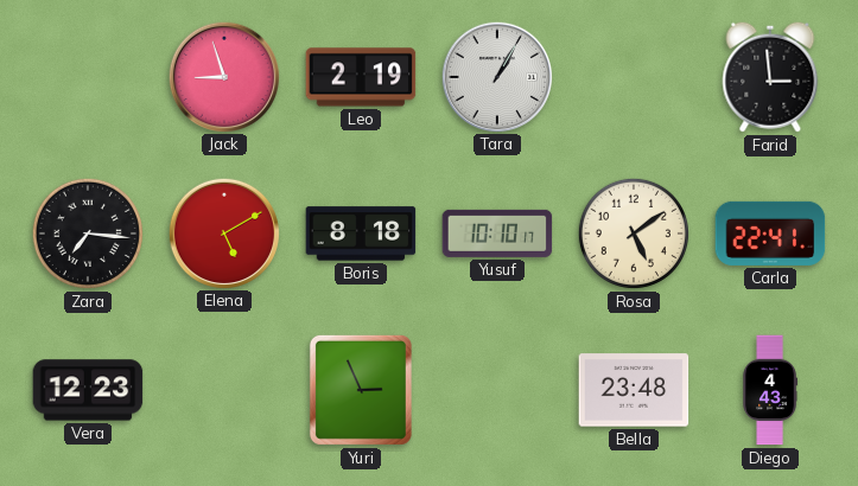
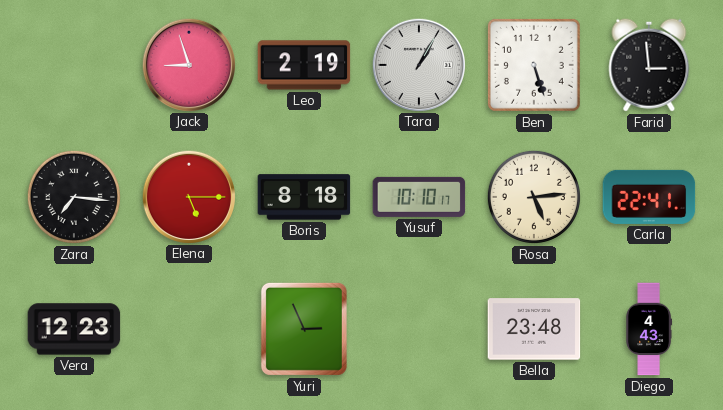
Ben: none -> 5:27 (534, 65)
Elena: 5:10 -> 5:15 (188, 196)
Rosa: 5:09 -> 5:14 (534, 197)
